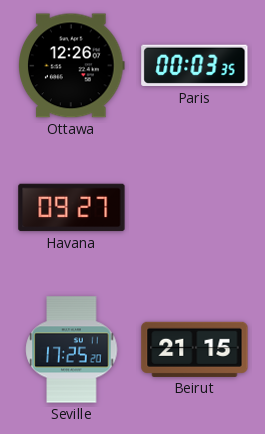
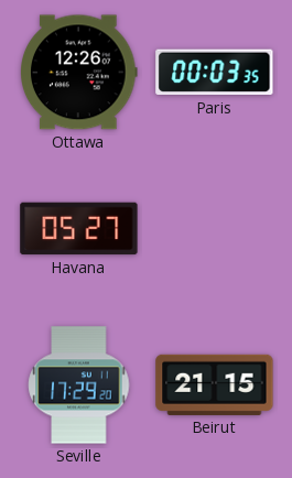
Havana: 09:27 -> 05:27 (79, 229)
Seville: 17:25 -> 17:29 (79, 385)
